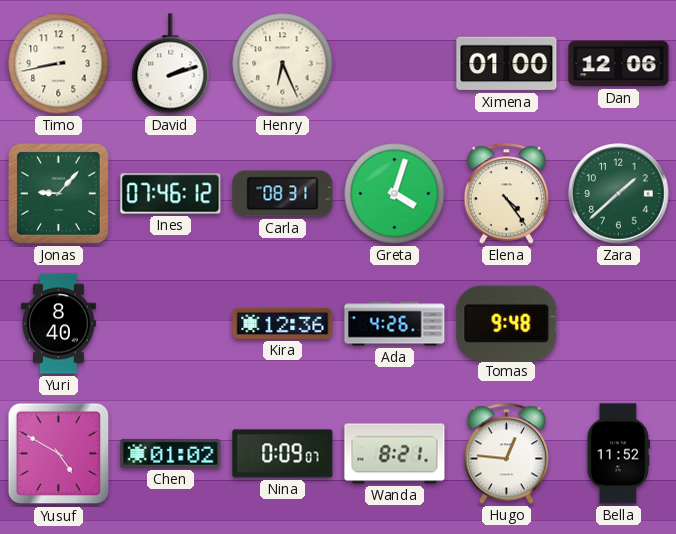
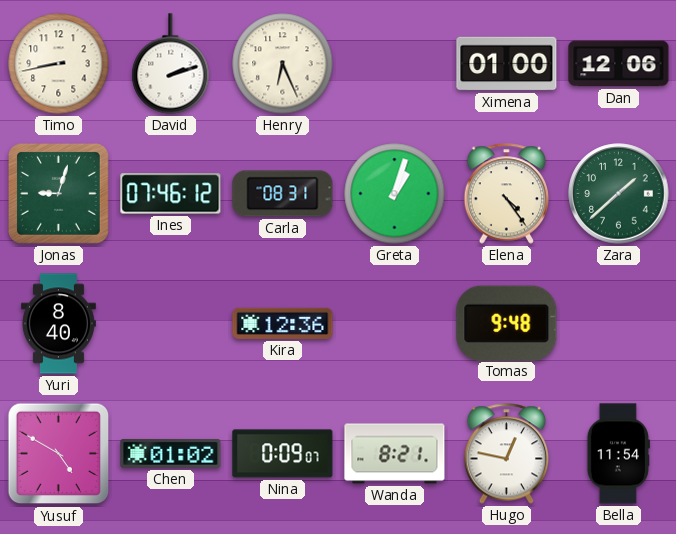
Jonas: 9:07 -> 9:03 (58, 193)
Greta: 4:03 -> 1:03 (395, 194)
Ada: 4:26 -> none (395, 324)
Hugo: 12:46 -> 12:47 (507, 454)
Bella: 11:52 -> 11:54 (618, 454)
